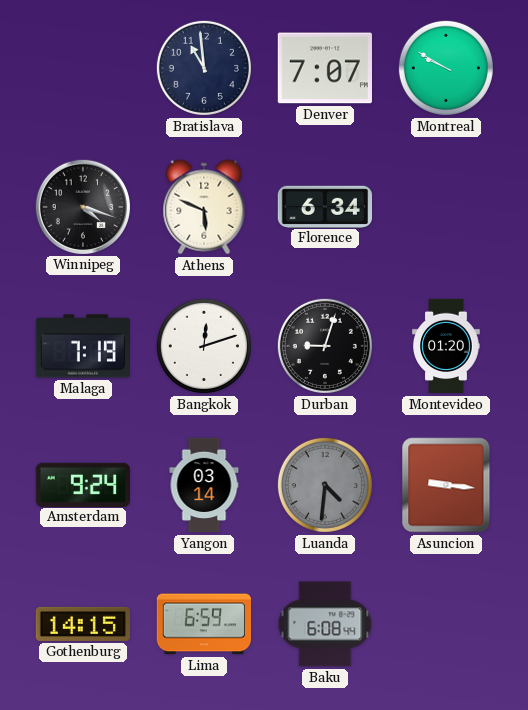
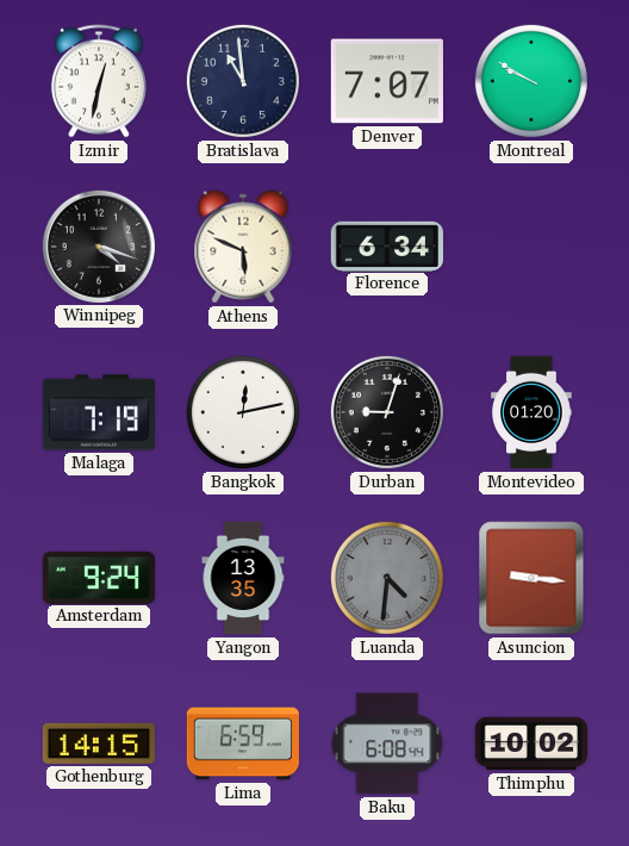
Izmir: none -> 12:32 (99, 81)
Bangkok: 12:12 -> 12:13 (243, 412)
Yangon: 03:14 -> 13:35 (243, 578)
Thimphu: none -> 10:02 (531, 744)
